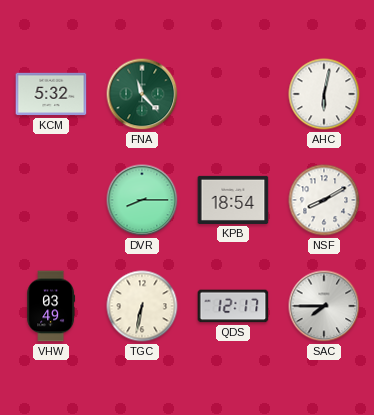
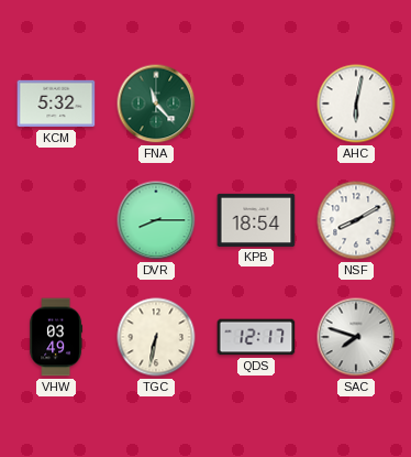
SAC: 7:45 -> 7:48 (356, 337)
